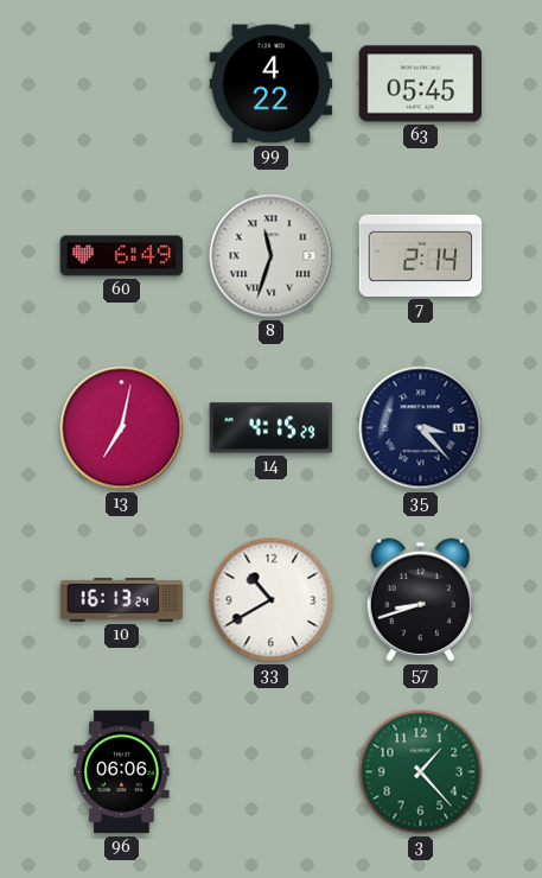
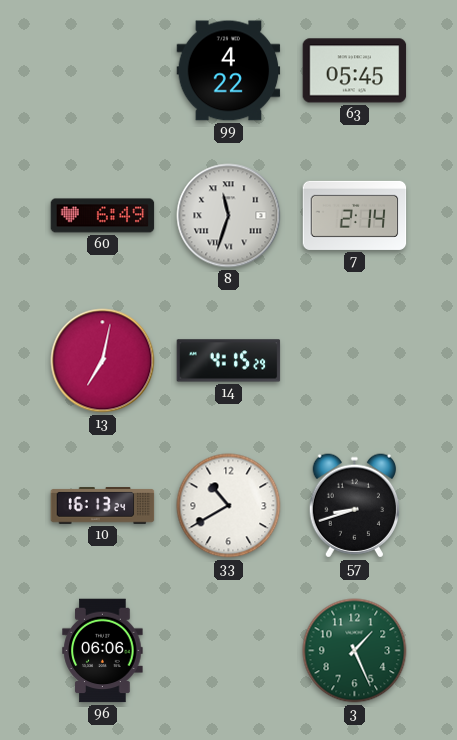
35: 3:23 -> none (421, 428)
3: 1:23 -> 1:26 (355, 651)
